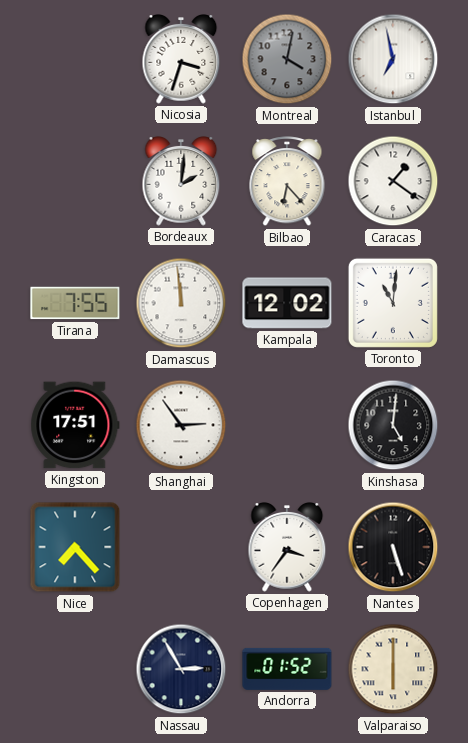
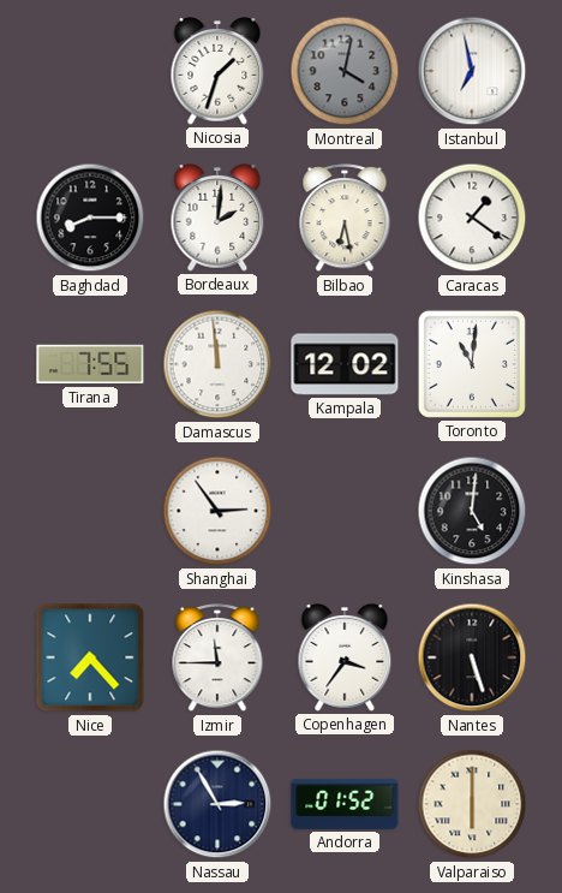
Nicosia: 3:33 -> 1:33 (217, 72)
Baghdad: none -> 8:15 (90, 218)
Bilbao: 6:23 -> 6:28 (345, 219)
Kingston: 17:51 -> none (75, 425)
Izmir: none -> 11:45 (217, 659)
